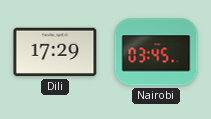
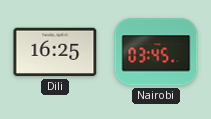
Dili: 17:29 -> 16:25 (55, 52)
